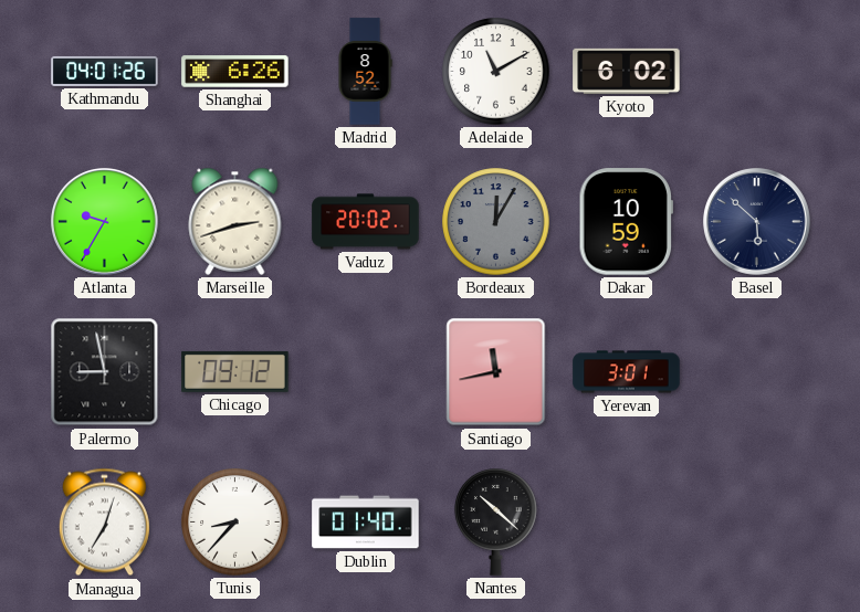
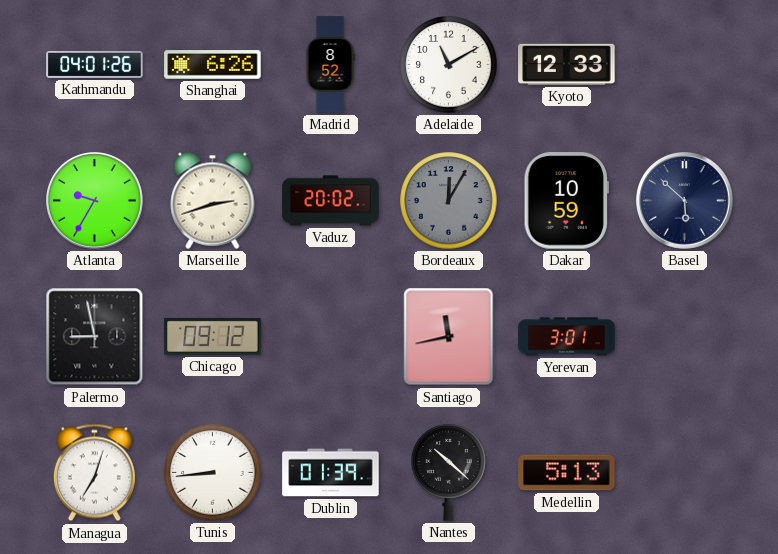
Kyoto: 6:02 -> 12:33 (567, 64)
Tunis: 8:37 -> 8:44 (213, 473)
Dublin: 01:40 -> 01:39 (331, 473)
Medellin: none -> 5:13 (567, 473)
